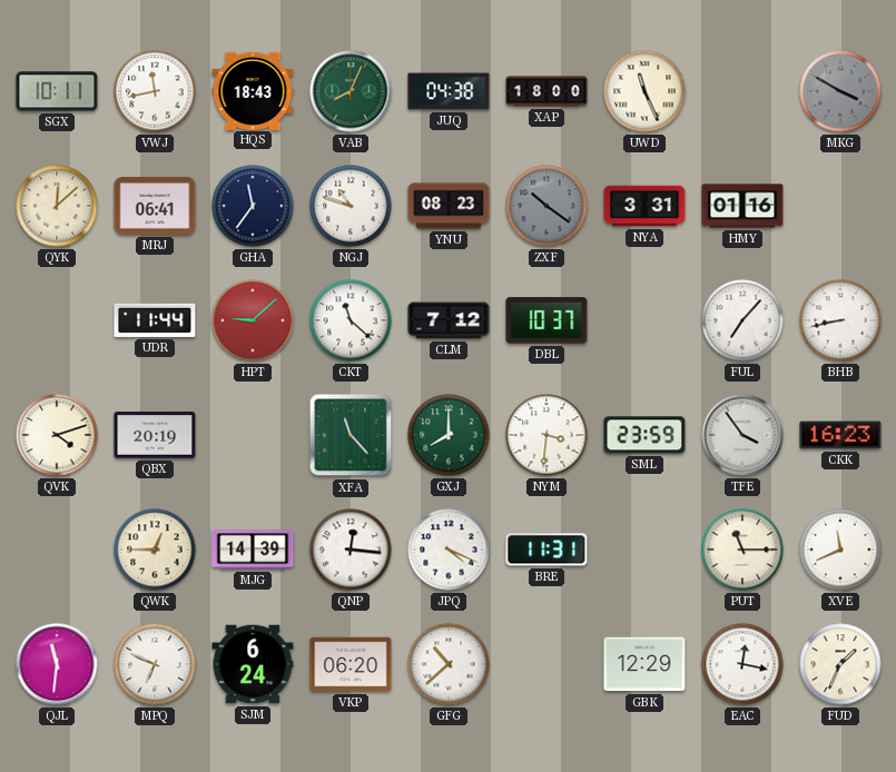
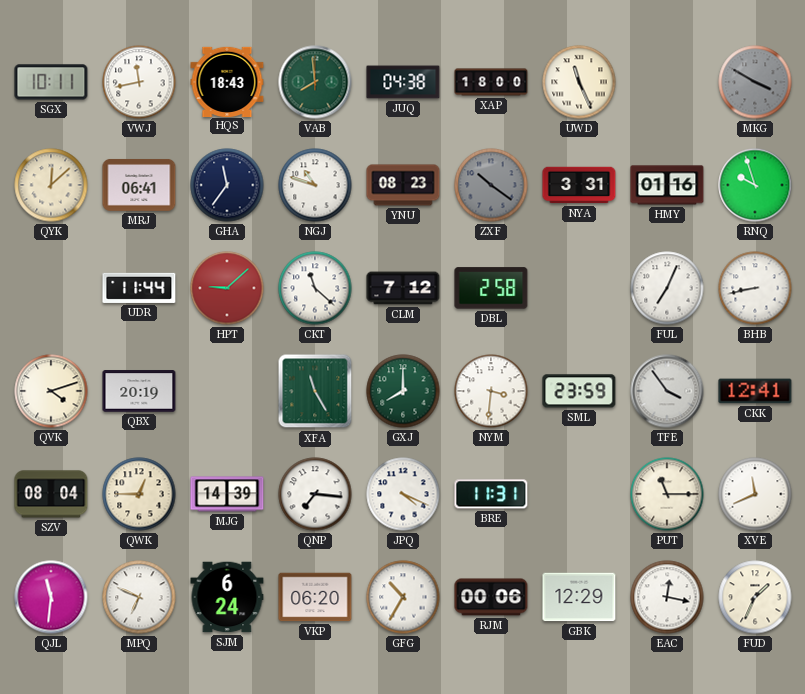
VAB: 8:04 -> 7:59 (315, 82)
RNQ: none -> 9:57 (755, 185)
DBL: 10:37 -> 2:58 (491, 288)
FUL: 7:07 -> 7:04 (667, 288)
XFA: 11:23 -> 11:25 (315, 391)
CKK: 16:23 -> 12:41 (755, 391)
SZV: none -> 08:04 (51, 494)
QNP: 12:16 -> 7:16 (315, 494)
GFG: 10:38 -> 10:35 (403, 597)
RJM: none -> 00:06 (491, 597)
